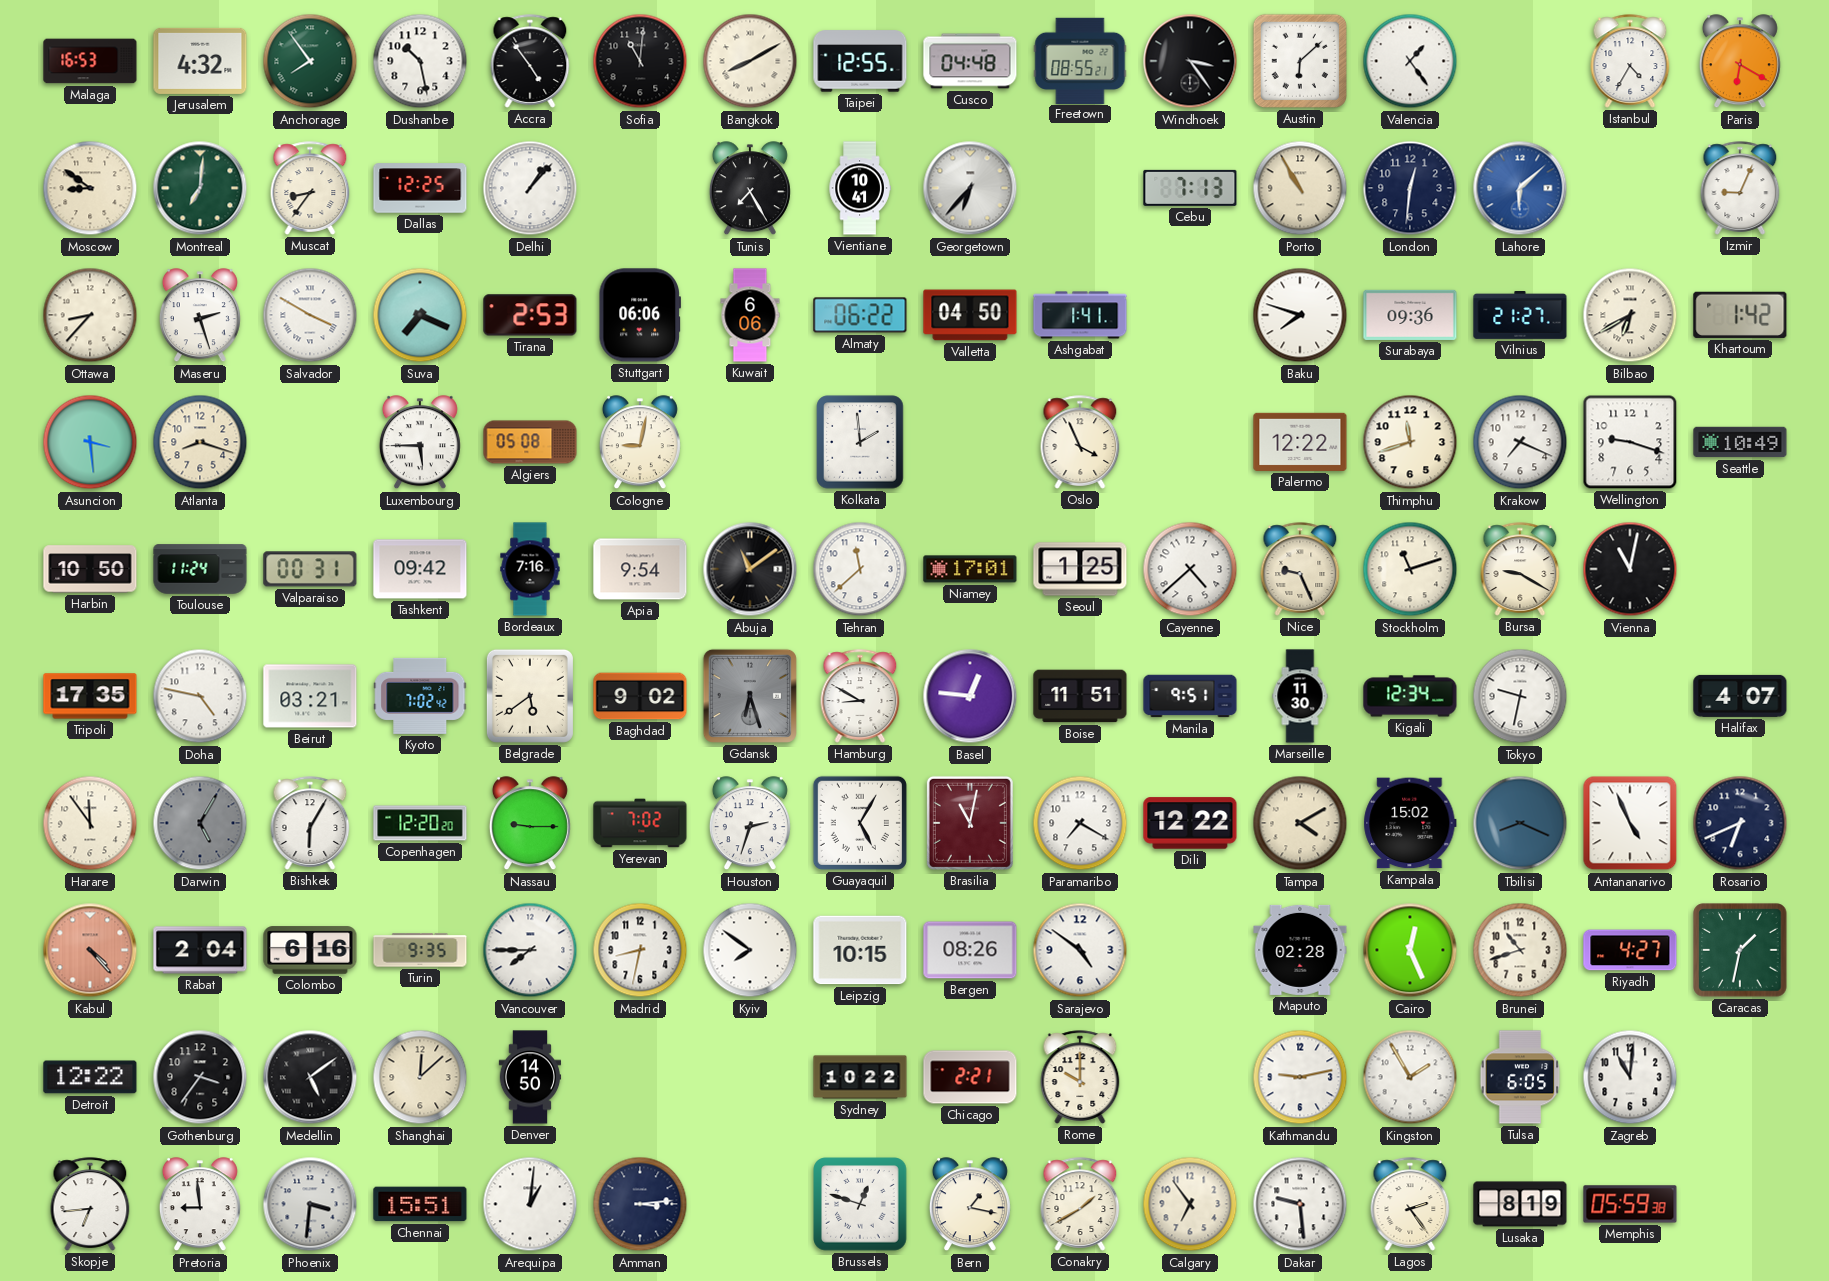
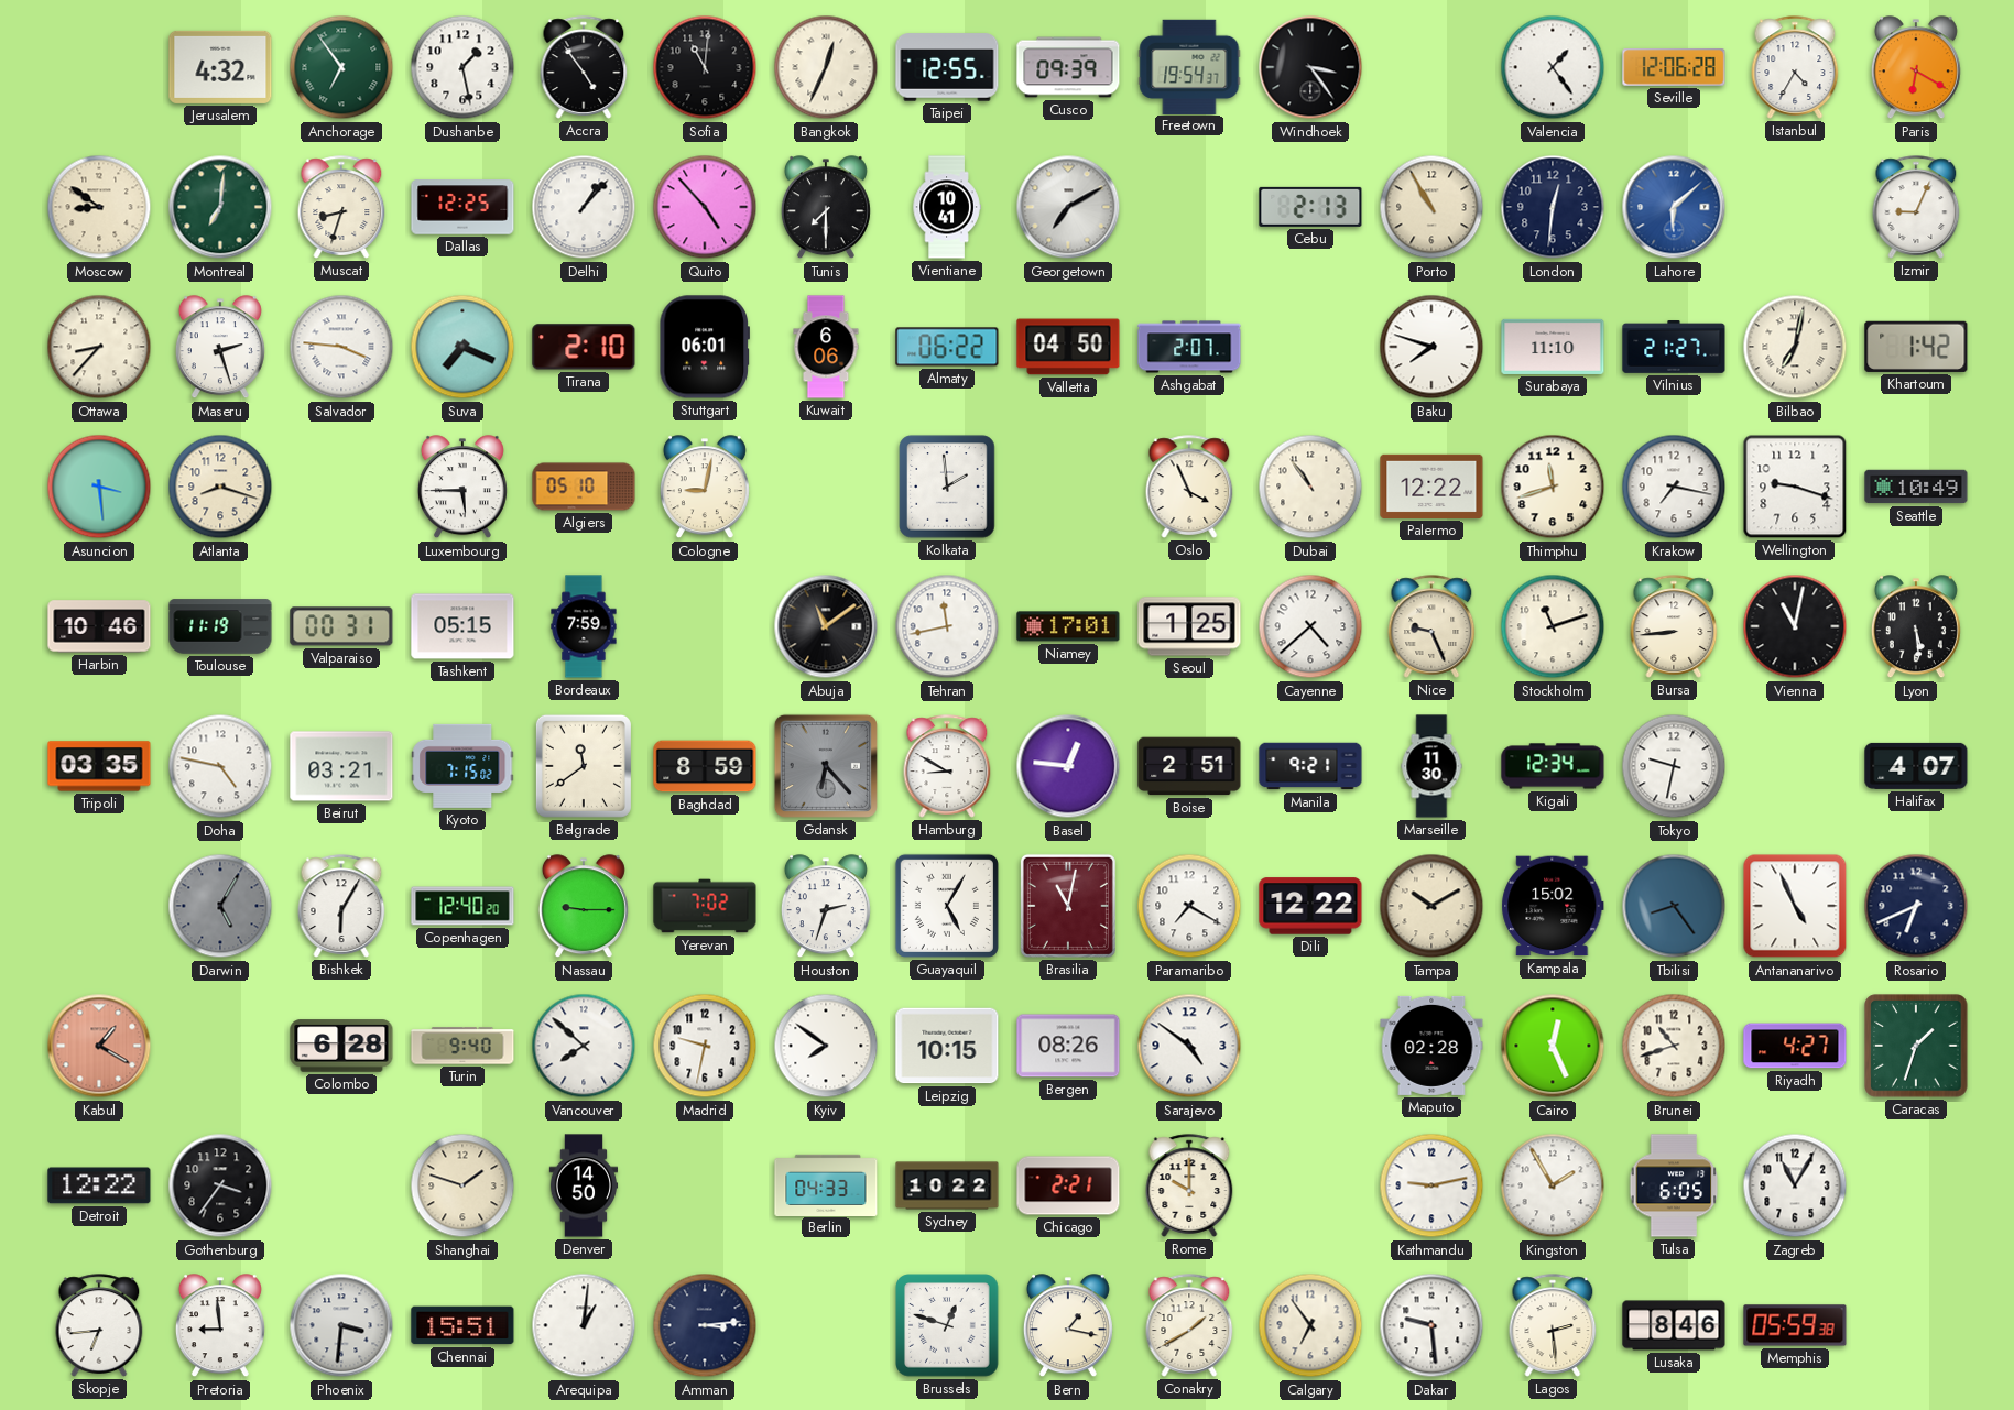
Malaga: 16:53 -> none (90, 61)
Anchorage: 7:54 -> 6:54 (341, 67)
Dushanbe: 10:28 -> 1:28 (462, 67)
Bangkok: 8:10 -> 12:34 (826, 67)
Cusco: 04:48 -> 09:39 (1068, 67)
Freetown: 08:55 -> 19:54 (1189, 66)
Austin: 6:08 -> none (1300, 61)
Seville: none -> 12:06 (1674, 67)
Muscat: 8:36 -> 8:33 (341, 207)
Quito: none -> 4:53 (705, 207)
Tunis: 7:25 -> 7:30 (826, 208)
Georgetown: 6:37 -> 7:10 (1068, 207)
Cebu: 7:13 -> 2:13 (1310, 207)
Salvador: 3:50 -> 3:46 (341, 347)
Tirana: 2:53 -> 2:10 (584, 347)
Stuttgart: 06:06 -> 06:01 (704, 347)
Ashgabat: 1:41 -> 2:07 (1189, 347)
Surabaya: 09:36 -> 11:10 (1553, 347)
Bilbao: 6:40 -> 7:02 (1795, 347)
Algiers: 05:08 -> 05:10 (584, 487)
Dubai: none -> 10:54 (1310, 487)
Krakow: 7:19 -> 7:17 (1674, 487)
Harbin: 10:50 -> 10:46 (99, 626)
Toulouse: 11:24 -> 11:19 (220, 626)
Tashkent: 09:42 -> 05:15 (462, 626)
Bordeaux: 7:16 -> 7:59 (584, 626)
Apia: 9:54 -> none (640, 569)
Tehran: 11:38 -> 11:43 (947, 626)
Bursa: 9:20 -> 8:44 (1674, 626)
Lyon: none -> 5:29 (1916, 627)
Tripoli: 17:35 -> 03:35 (99, 766)
Kyoto: 7:02 -> 7:15 (462, 766)
Belgrade: 5:39 -> 11:39 (584, 766)
Baghdad: 9:02 -> 8:59 (705, 766)
Gdansk: 6:27 -> 6:23 (826, 766)
Boise: 11:51 -> 2:51 (1189, 766)
Manila: 9:51 -> 9:21 (1310, 766)
Harare: 11:54 -> none (90, 823)
Copenhagen: 12:20 -> 12:40 (462, 906)
Tampa: 4:10 -> 10:10 (1431, 906)
Tbilisi: 8:19 -> 8:24 (1674, 906)
Kabul: 4:23 -> 1:20 (99, 1046)
Rabat: 2:04 -> none (200, 950)
Colombo: 6:16 -> 6:28 (341, 1046)
Turin: 9:35 -> 9:40 (462, 1046)
Vancouver: 7:45 -> 7:52 (584, 1046)
Madrid: 8:32 -> 9:32 (705, 1046)
Caracas: 1:32 -> 1:33 (1916, 1046)
Medellin: 5:09 -> none (310, 1077)
Shanghai: 12:08 -> 1:48 (462, 1185)
Berlin: none -> 04:33 (826, 1184)
Zagreb: 11:01 -> 11:05 (1795, 1185)
Lagos: 2:24 -> 2:29 (1553, 1325)
Lusaka: 8:19 -> 8:46 (1674, 1325)
